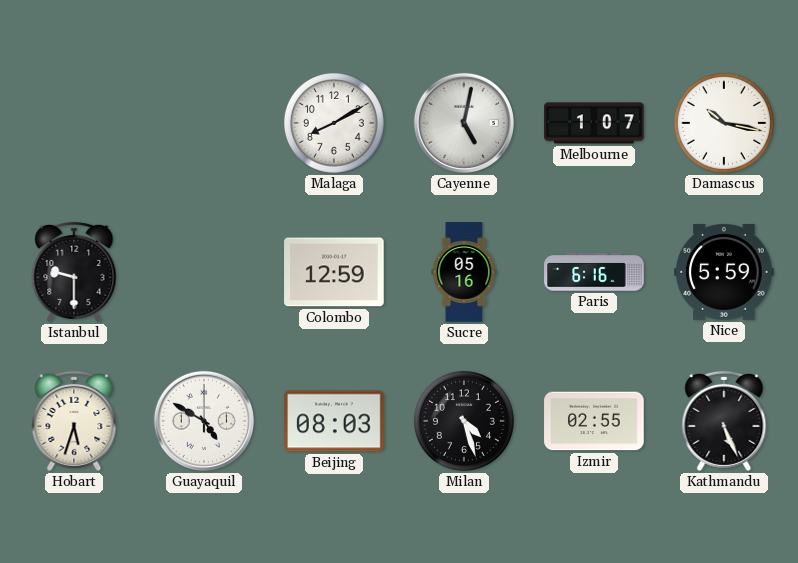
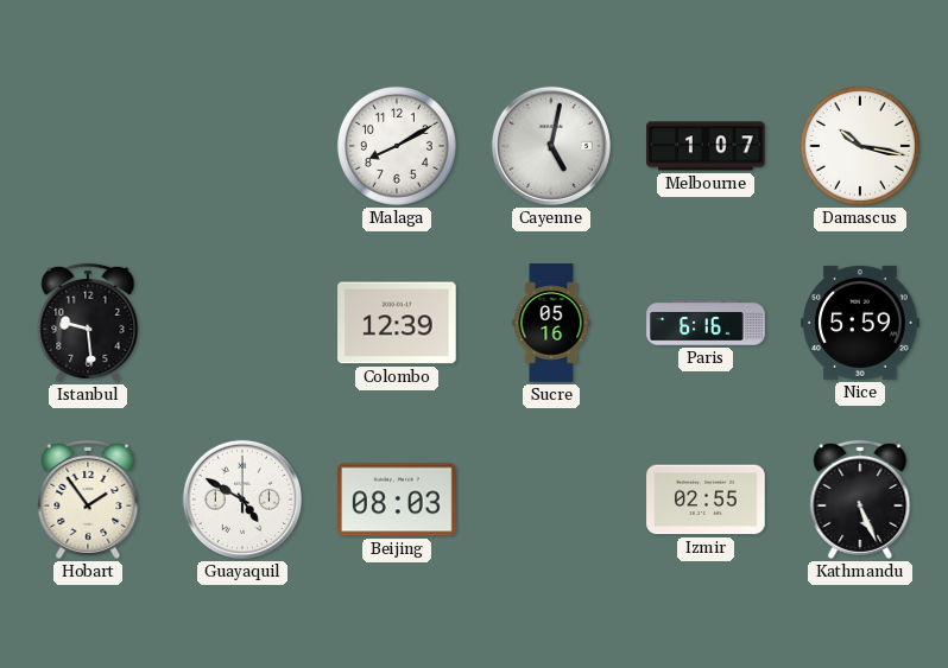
Istanbul: 9:30 -> 9:29 (88, 323)
Colombo: 12:59 -> 12:39 (397, 323)
Hobart: 5:33 -> 1:54 (88, 500)
Milan: 4:27 -> none (464, 421)
